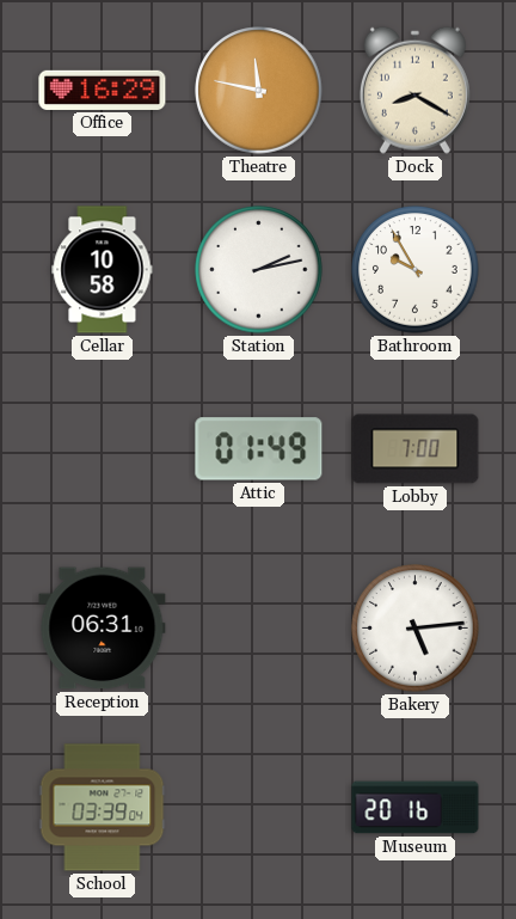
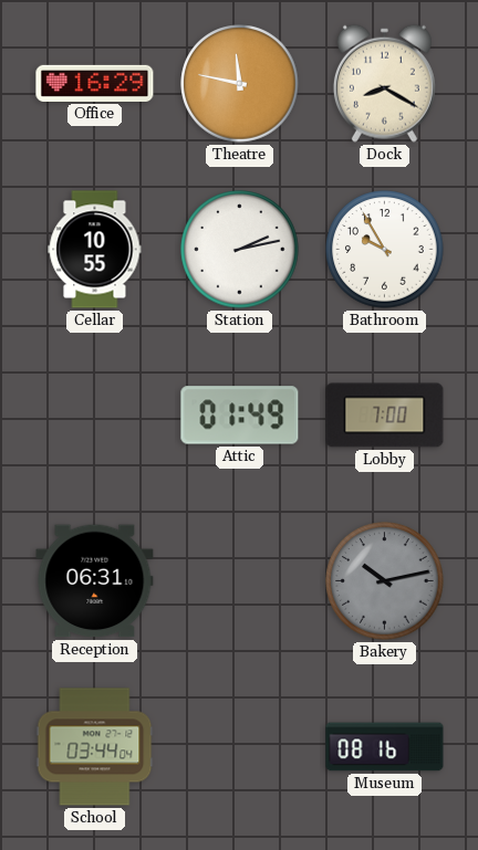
Cellar: 10:58 -> 10:55 (95, 250)
Bakery: 5:14 -> 10:13 (385, 581)
Bakery dial: white -> grey (385, 581)
School: 03:39 -> 03:44 (95, 747)
Museum: 20:16 -> 08:16 (385, 747)
